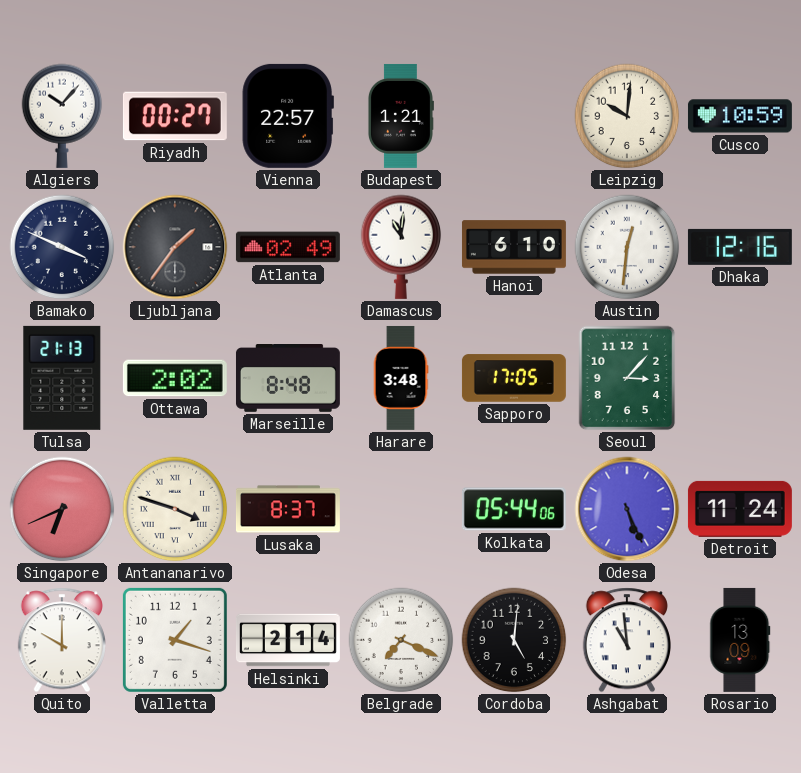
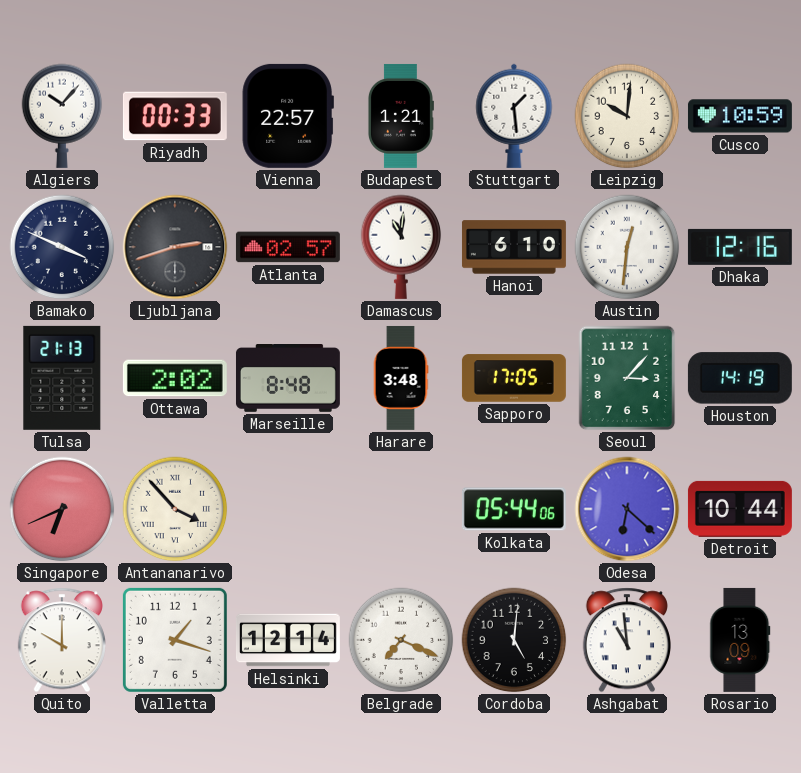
Riyadh: 00:27 -> 00:33 (175, 116)
Stuttgart: none -> 1:29 (514, 116)
Ljubljana: 1:36 -> 2:42 (175, 247)
Atlanta: 02:49 -> 02:57 (288, 247)
Houston: none -> 14:19 (740, 378)
Antananarivo: 3:48 -> 3:53 (175, 509)
Lusaka: 8:37 -> none (288, 509)
Odesa: 5:26 -> 6:22 (627, 509)
Detroit: 11:24 -> 10:44 (740, 509)
Helsinki: 2:14 -> 12:14 (288, 640)
